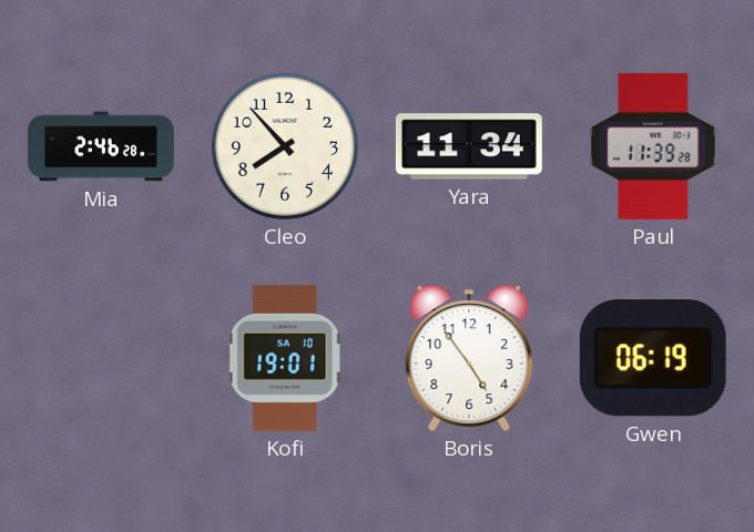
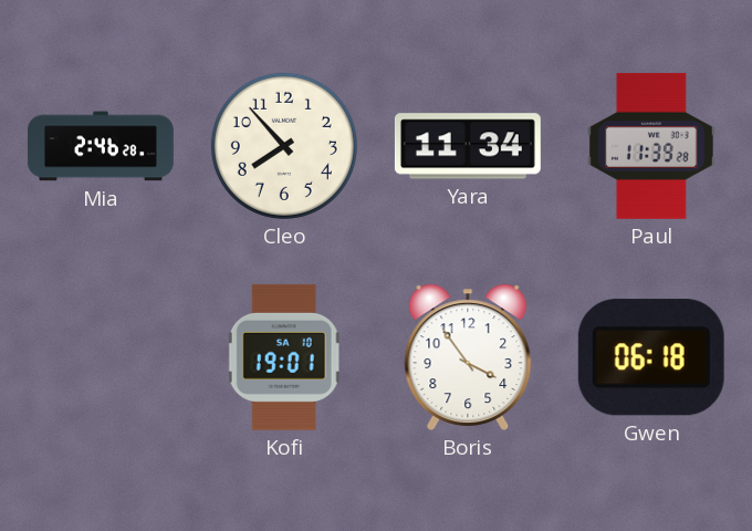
Boris: 4:54 -> 3:54 (468, 357)
Gwen: 06:19 -> 06:18 (651, 357)
